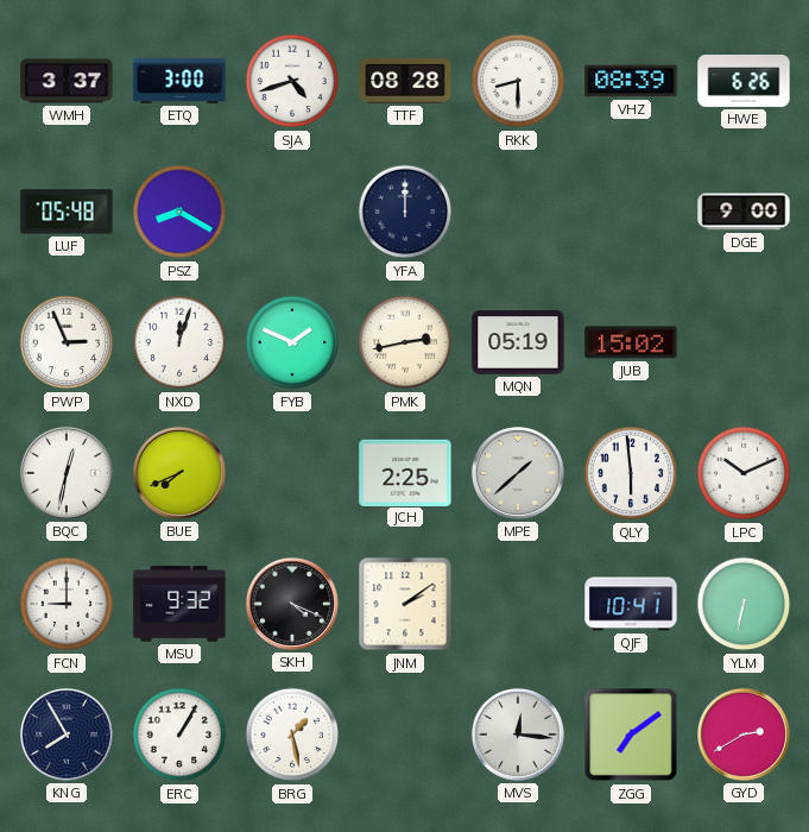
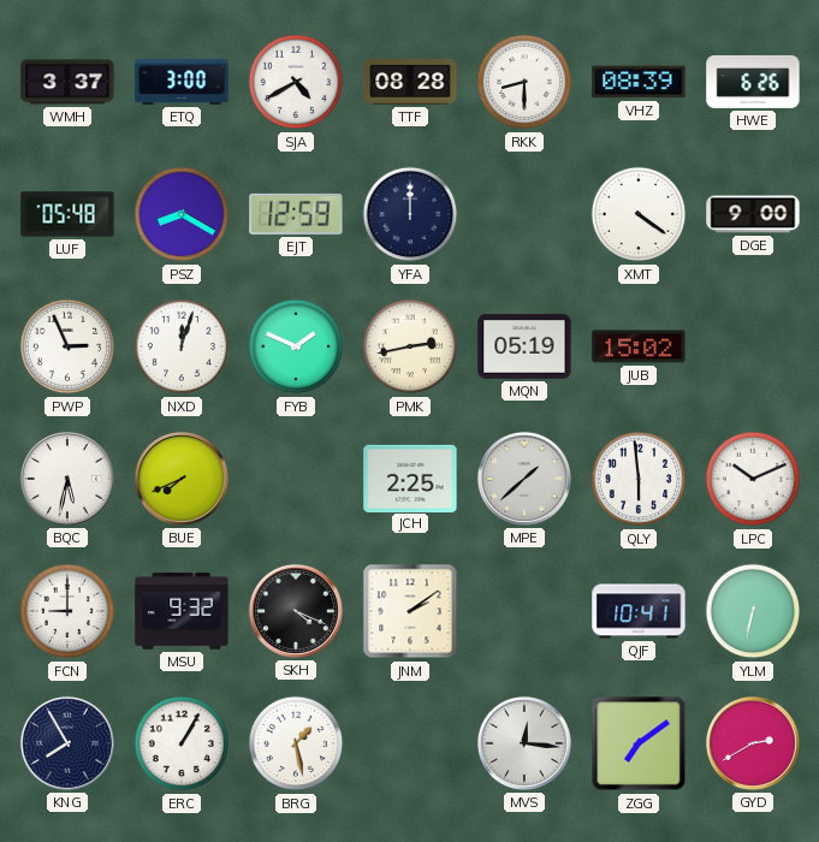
SJA: 4:42 -> 4:40 (296, 82)
EJT: none -> 12:59 (296, 214)
XMT: none -> 4:21 (639, 214)
BQC: 12:32 -> 5:32 (67, 479)
